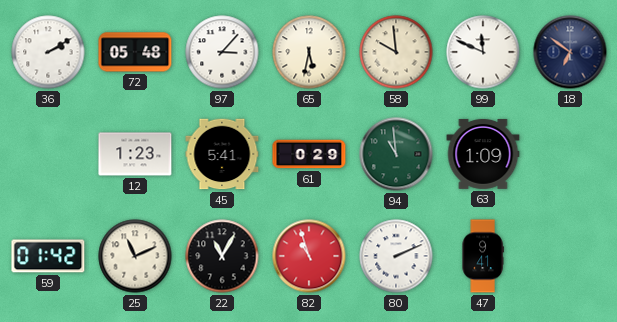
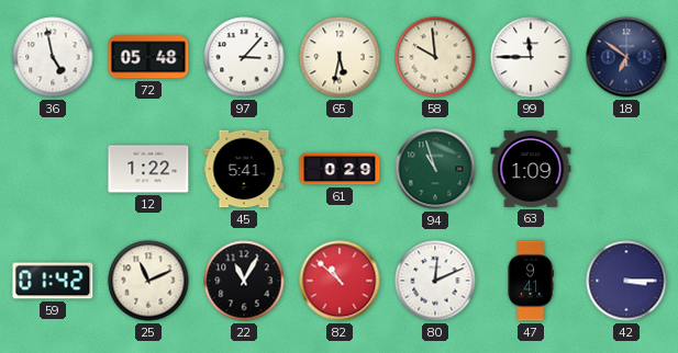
36: 2:10 -> 4:58 (53, 57)
99: 11:49 -> 11:45 (531, 57)
12: 1:23 -> 1:22 (148, 169)
94: 10:59 -> 10:57 (435, 169)
82: 10:57 -> 10:52 (340, 281)
80: 2:11 -> 12:11 (435, 281)
42: none -> 3:15 (626, 281)
